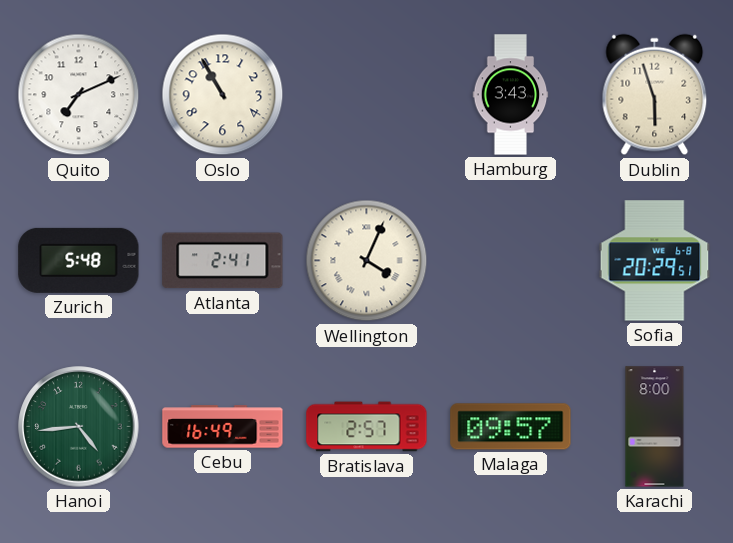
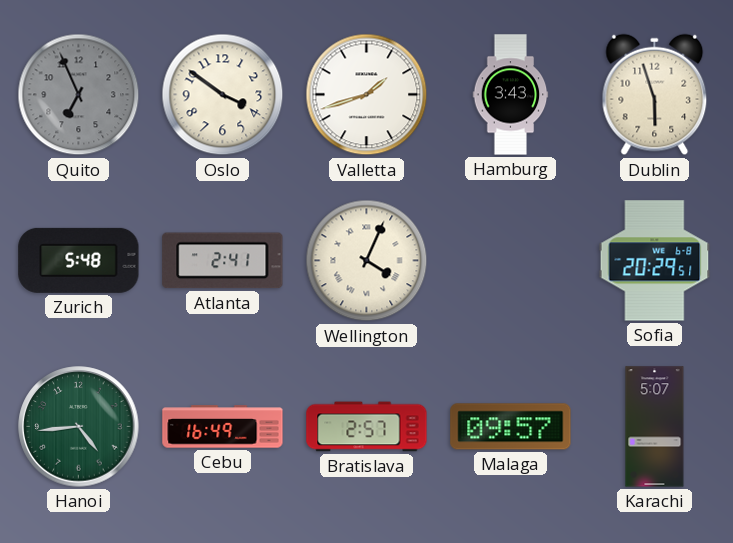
Quito: 7:11 -> 6:56 (79, 95)
Quito dial: white -> grey (79, 95)
Oslo: 10:55 -> 3:51 (223, 95)
Valletta: none -> 1:42 (367, 95)
Karachi: 8:00 -> 5:07 (655, 427)
